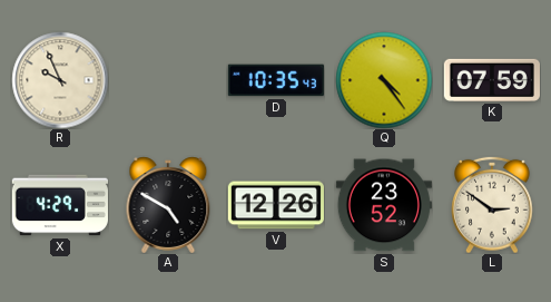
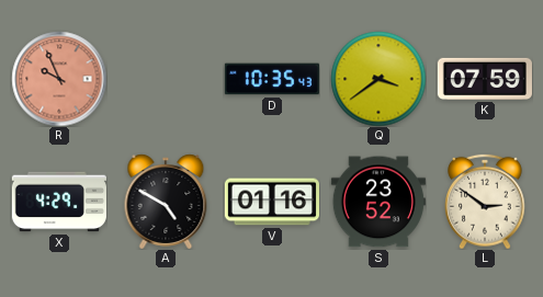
R dial: cream -> salmon (59, 79)
Q: 4:24 -> 3:39 (378, 79)
V: 12:26 -> 01:16 (272, 202)
